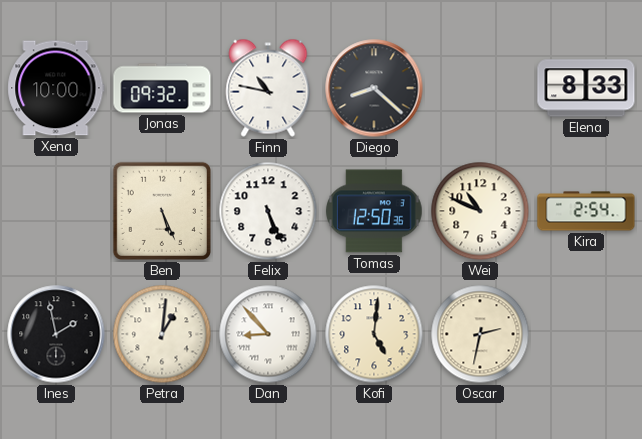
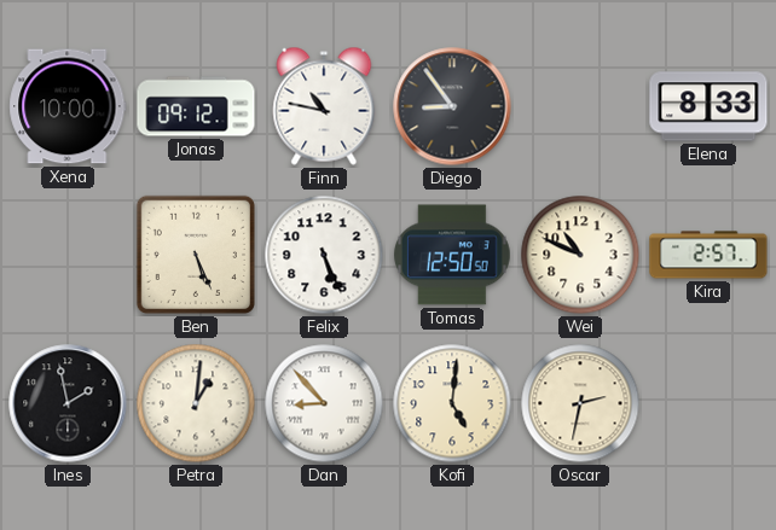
Jonas: 09:32 -> 09:12 (196, 106)
Diego: 8:22 -> 8:54 (452, 106)
Tomas: 12:50:36 -> 12:50:50 (453, 255)
Kira: 2:54 -> 2:57 (708, 255)
